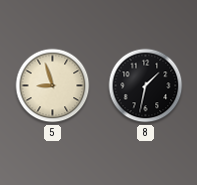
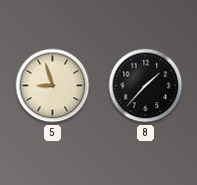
8: 1:32 -> 1:37 (146, 86)
